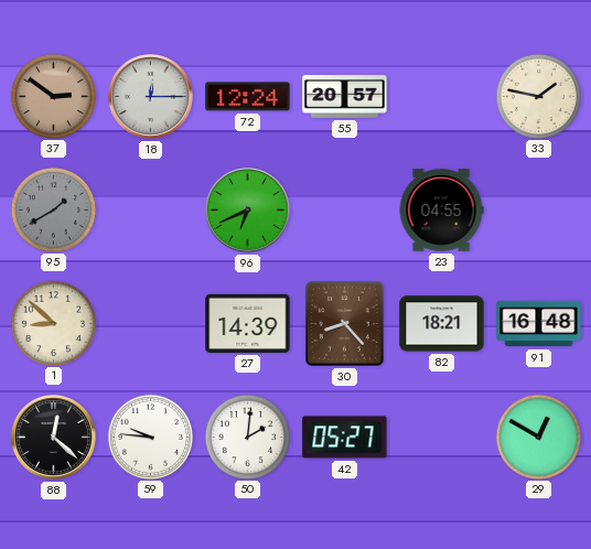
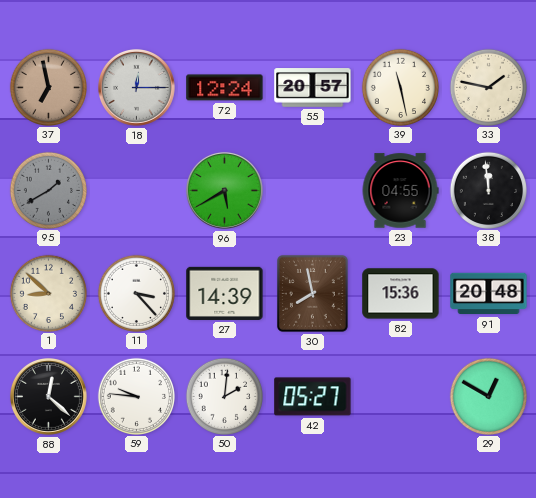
37: 2:51 -> 6:58 (48, 87)
39: none -> 11:28 (400, 87)
96: 6:41 -> 5:40 (224, 190)
38: none -> 11:59 (488, 190)
11: none -> 3:23 (136, 293)
30: 8:23 -> 7:58 (312, 293)
82: 18:21 -> 15:36 (401, 294)
91: 16:48 -> 20:48 (489, 294)
